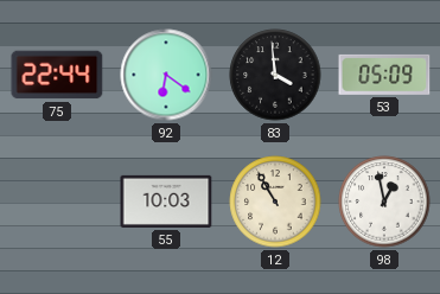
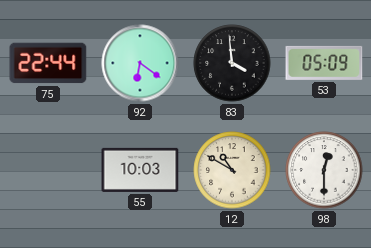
12: 10:55 -> 10:50 (232, 170)
98: 12:58 -> 12:30 (324, 170)
